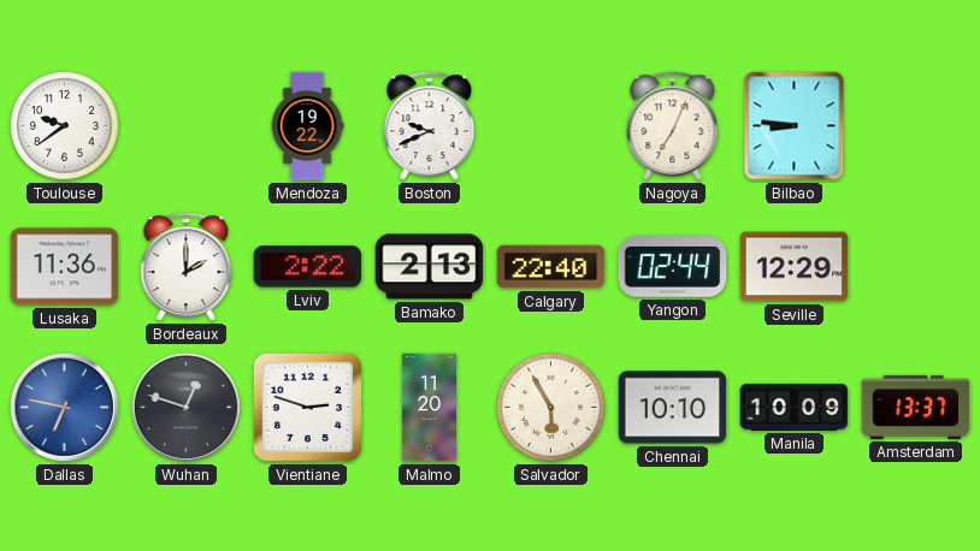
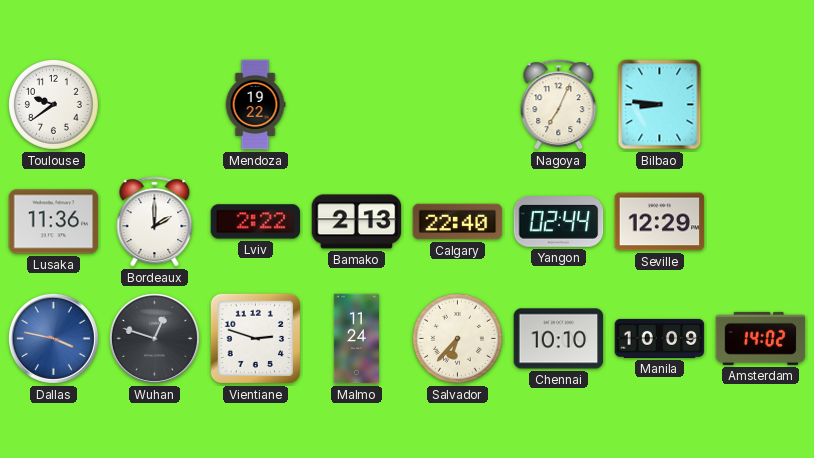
Boston: 9:41 -> none (430, 126)
Dallas: 6:47 -> 3:47 (53, 338)
Malmo: 11:20 -> 11:24 (356, 339)
Salvador: 5:55 -> 6:37 (457, 338)
Amsterdam: 13:37 -> 14:02 (761, 338)
